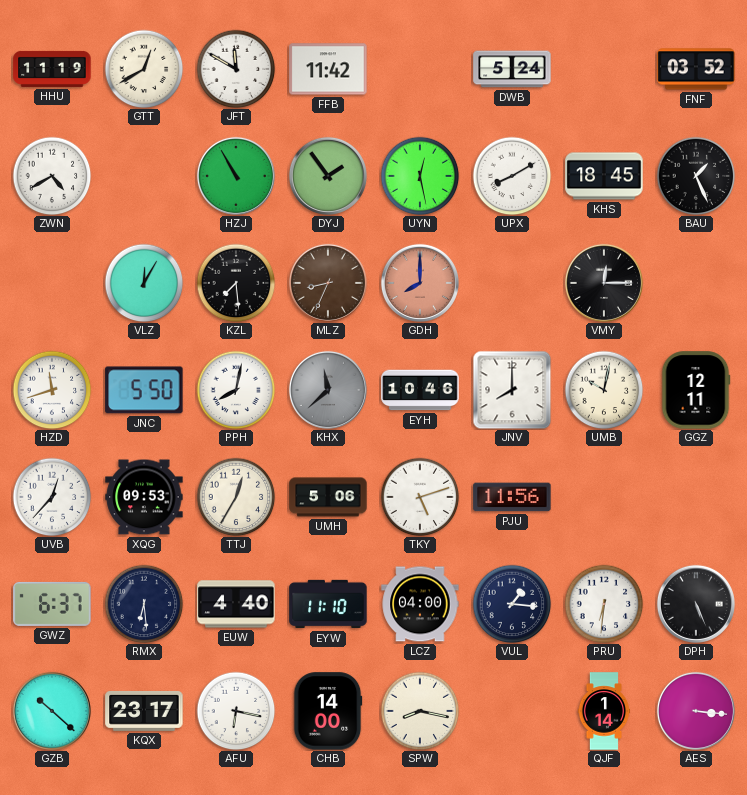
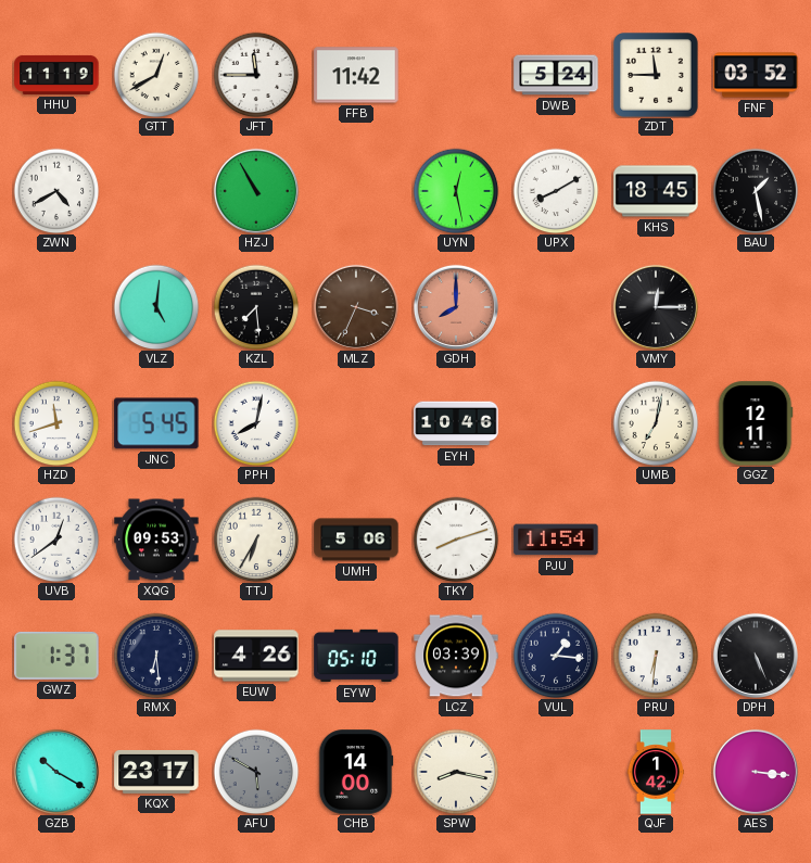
JFT: 11:50 -> 11:45 (256, 75)
ZDT: none -> 11:45 (657, 76)
DYJ: 1:54 -> none (328, 176)
BAU: 1:26 -> 1:28 (756, 191)
VLZ: 12:05 -> 5:01 (156, 307)
MLZ: 8:34 -> 3:34 (356, 307)
JNC: 5:50 -> 5:45 (156, 423)
KHX: 11:38 -> none (328, 390)
JNV: 8:00 -> none (512, 390)
UMB: 10:02 -> 7:02 (656, 423)
UVB: 12:37 -> 12:39 (56, 540)
TTJ: 12:35 -> 6:35 (256, 540)
TKY: 5:12 -> 8:12 (456, 540)
PJU: 11:56 -> 11:54 (556, 540)
GWZ: 6:37 -> 1:37 (56, 656)
EUW: 4:40 -> 4:26 (256, 656)
EYW: 11:10 -> 05:10 (356, 656)
LCZ: 04:00 -> 03:39 (456, 656)
GZB: 10:22 -> 10:20 (56, 772)
AFU: 6:17 -> 5:50 (256, 772)
AFU dial: white -> grey (256, 772)
QJF: 1:14 -> 1:42 (656, 772)
